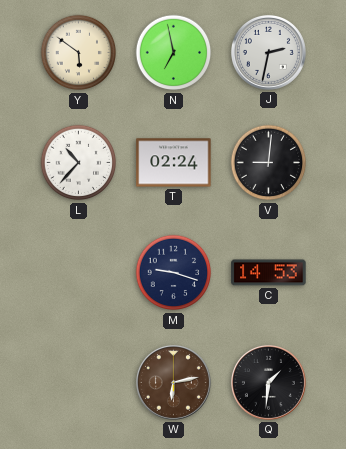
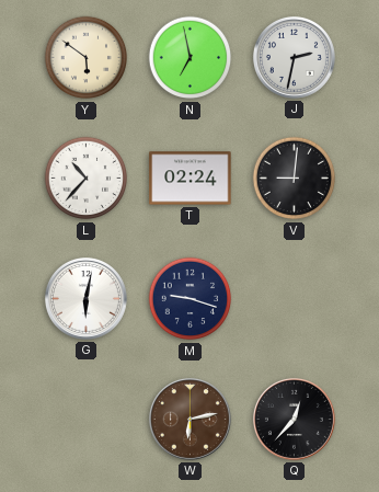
G: none -> 6:02 (85, 298)
C: 14:53 -> none (269, 273)
Q: 1:31 -> 12:37 (294, 419)
